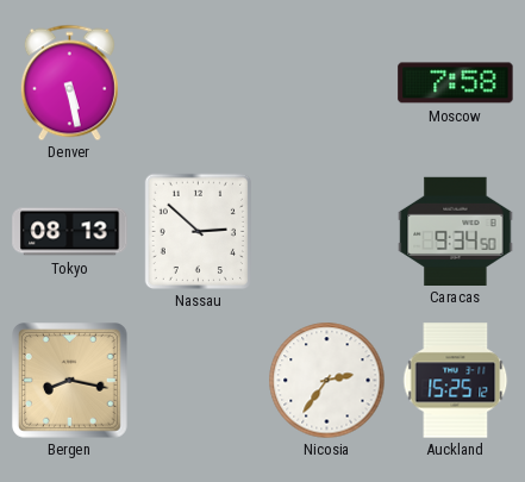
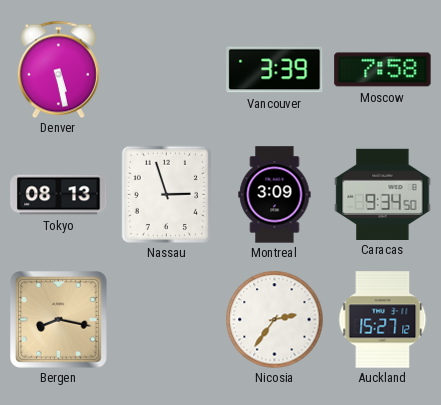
Vancouver: none -> 3:39 (275, 70)
Nassau: 2:52 -> 2:57 (166, 194)
Montreal: none -> 3:09 (275, 195)
Auckland: 15:25 -> 15:27 (383, 320)
